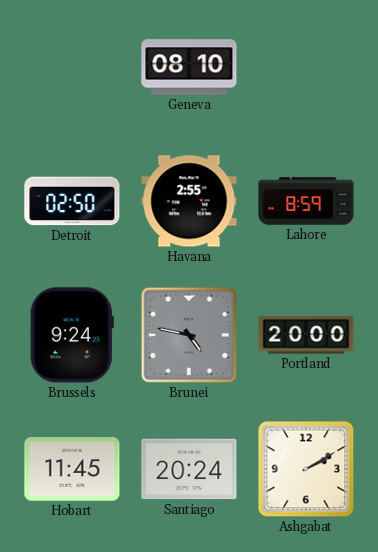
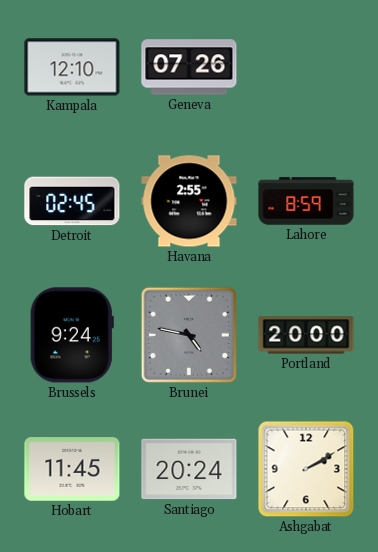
Kampala: none -> 12:10 (72, 67)
Geneva: 08:10 -> 07:26 (189, 67)
Detroit: 02:50 -> 02:45 (72, 201)
